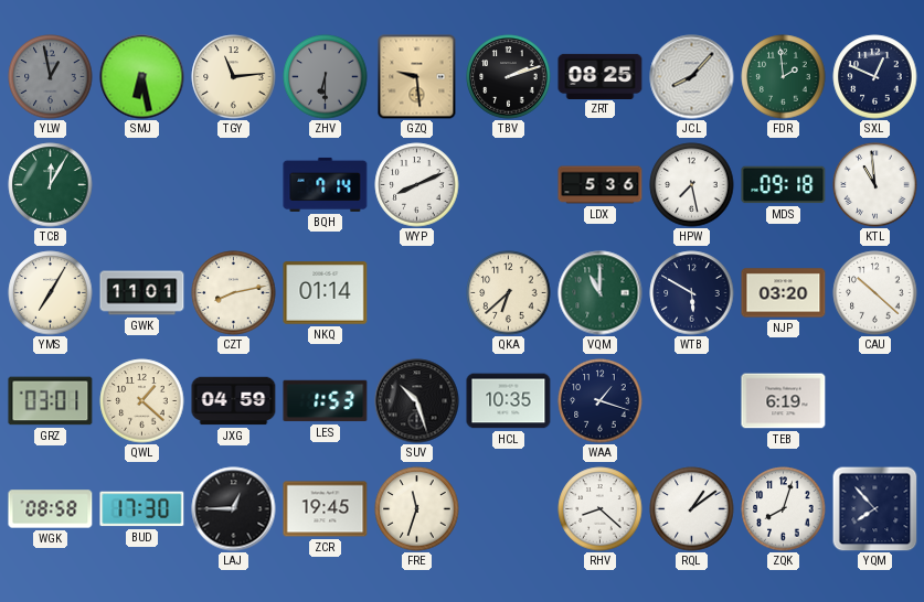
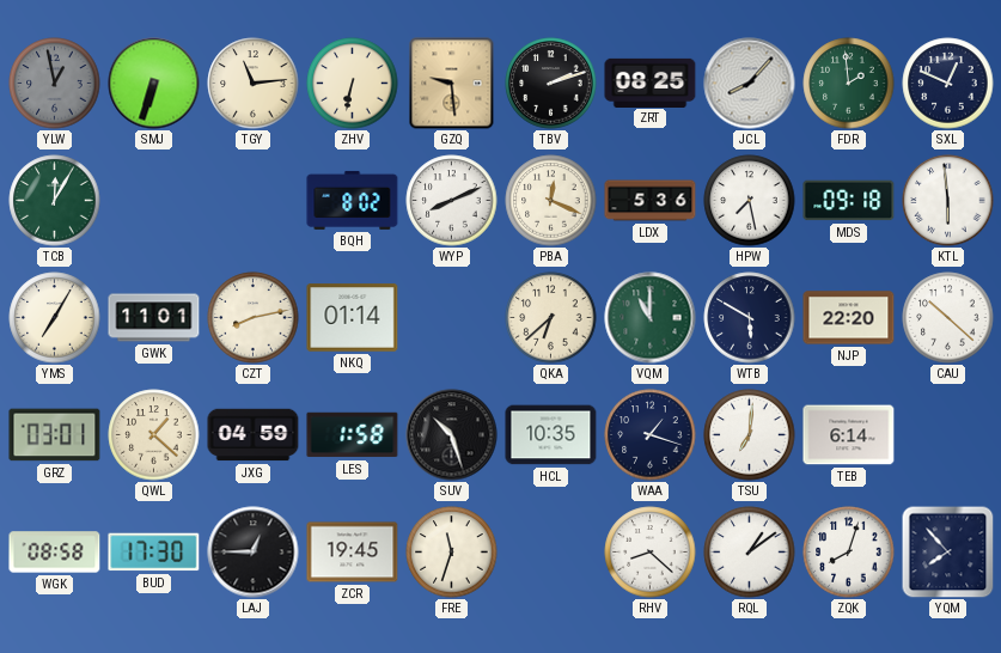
SMJ: 6:28 -> 6:33 (154, 84)
ZHV: 6:30 -> 6:32 (353, 84)
ZHV dial: grey -> cream (353, 84)
BQH: 7:14 -> 8:02 (353, 200)
PBA: none -> 12:19 (551, 201)
KTL: 10:59 -> 5:59 (948, 201)
NJP: 03:20 -> 22:20 (849, 318)
LES: 1:53 -> 1:58 (353, 435)
TSU: none -> 7:01 (750, 435)
TEB: 6:19 -> 6:14 (849, 435)
